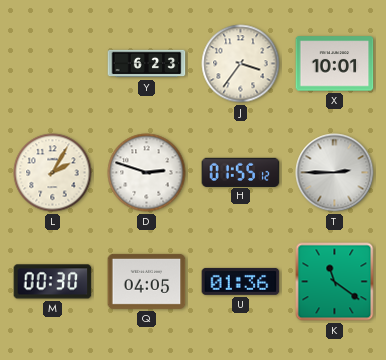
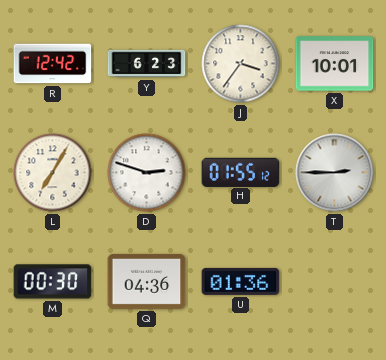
R: none -> 12:42 (53, 64)
L: 2:05 -> 7:05 (53, 173)
Q: 04:05 -> 04:36 (147, 281)
K: 11:21 -> none (335, 282)
